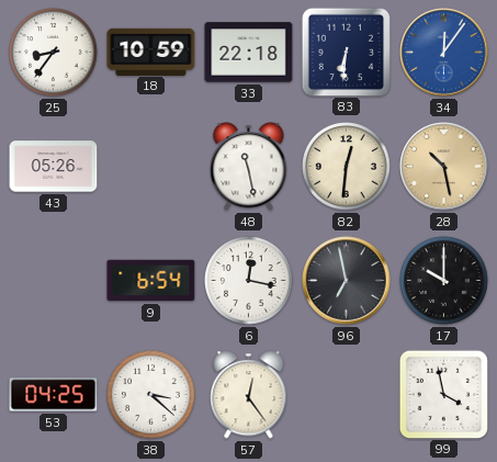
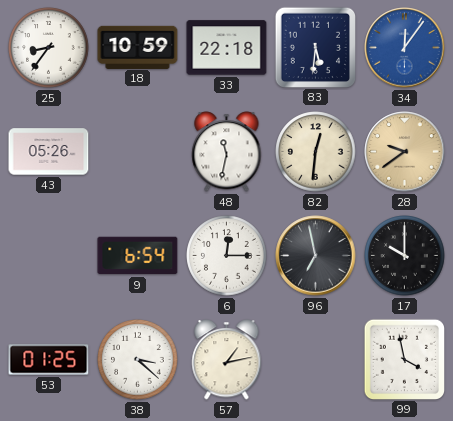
83: 6:31 -> 5:31 (315, 47)
48: 11:28 -> 11:32 (227, 152)
28: 10:28 -> 9:39 (405, 152)
6: 12:17 -> 12:15 (227, 256)
53: 04:25 -> 01:25 (49, 360)
57: 12:24 -> 1:13 (227, 360)
